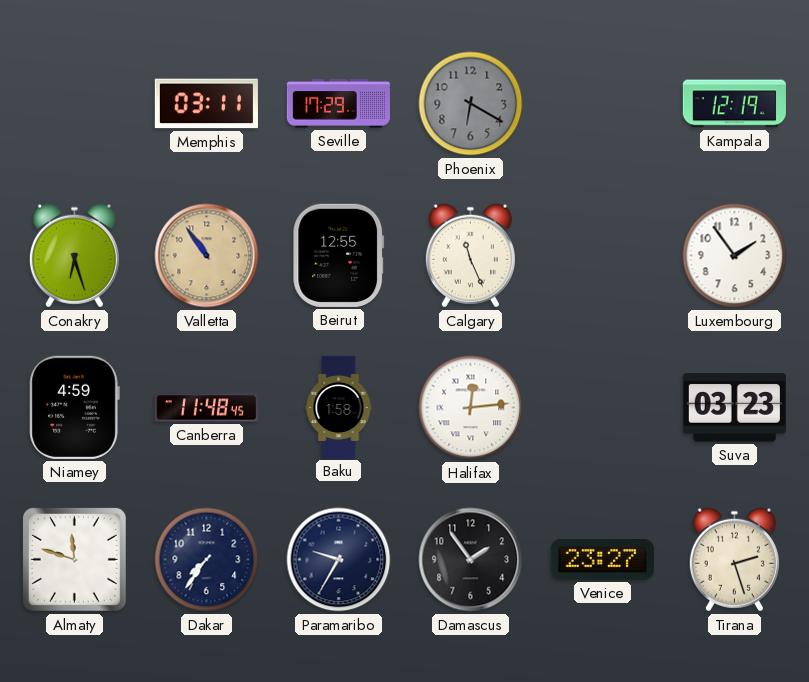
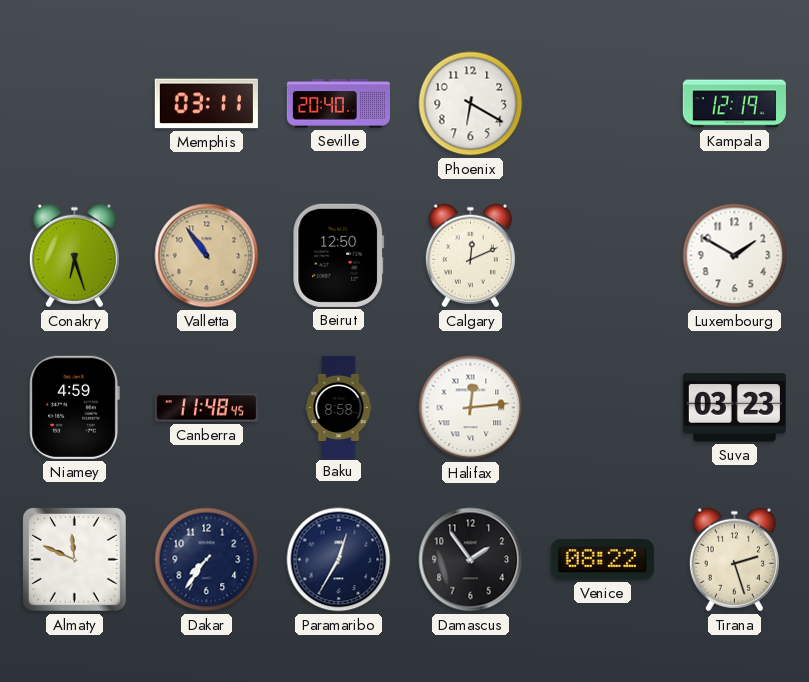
Seville: 17:29 -> 20:40 (338, 104)
Phoenix dial: grey -> white (471, 104)
Beirut: 12:55 -> 12:50 (339, 255)
Calgary: 11:26 -> 12:11 (470, 256)
Luxembourg: 1:54 -> 1:50 (735, 256)
Baku: 1:58 -> 8:58 (339, 407)
Almaty: 11:48 -> 11:49 (74, 559)
Paramaribo: 9:35 -> 12:35 (339, 560)
Venice: 23:27 -> 08:22 (602, 559)
